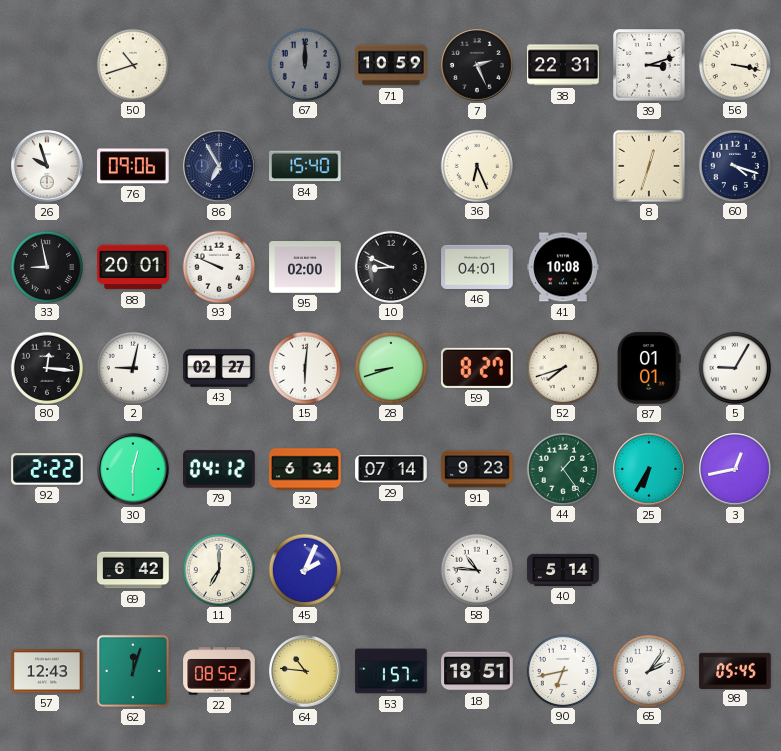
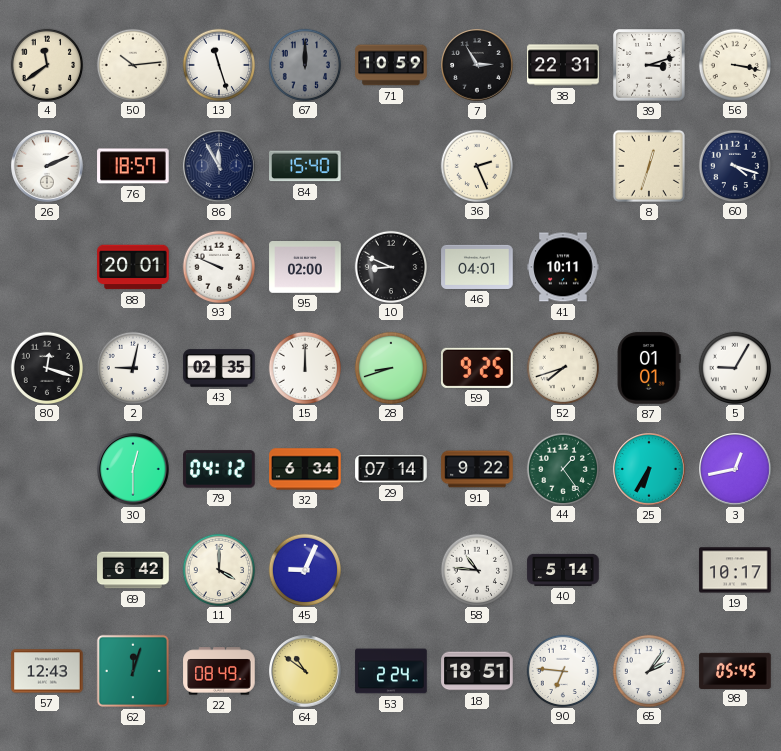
4: none -> 11:39 (46, 64)
50: 10:42 -> 10:14 (132, 64)
13: none -> 11:27 (218, 64)
7: 2:26 -> 2:55 (477, 65)
26: 9:57 -> 2:11 (47, 166)
76: 09:06 -> 18:57 (133, 166)
86: 6:55 -> 11:55 (219, 166)
36: 6:26 -> 2:26 (476, 165)
33: 8:58 -> none (46, 266)
41: 10:08 -> 10:11 (563, 267)
80: 12:16 -> 12:18 (46, 367)
43: 02:27 -> 02:35 (219, 368)
15: 6:01 -> 12:00 (304, 367)
59: 8:27 -> 9:25 (478, 368)
92: 2:22 -> none (47, 469)
91: 9:23 -> 9:22 (477, 469)
11: 7:00 -> 4:00 (218, 569)
45: 2:04 -> 9:04 (304, 569)
19: none -> 10:17 (735, 570)
22: 08:52 -> 08:49 (219, 671)
64: 10:46 -> 10:51 (305, 671)
53: 1:57 -> 2:24 (391, 671)
90: 6:43 -> 6:46 (562, 670)
